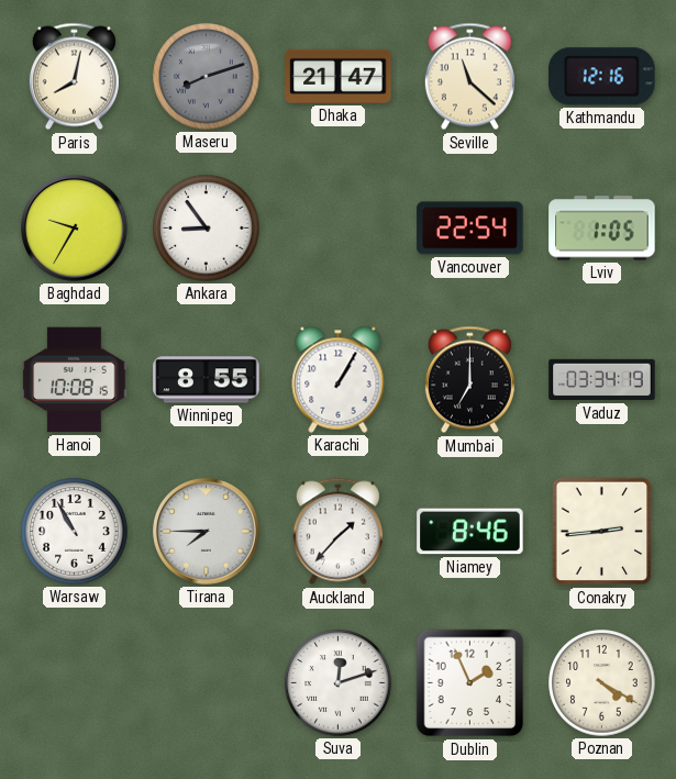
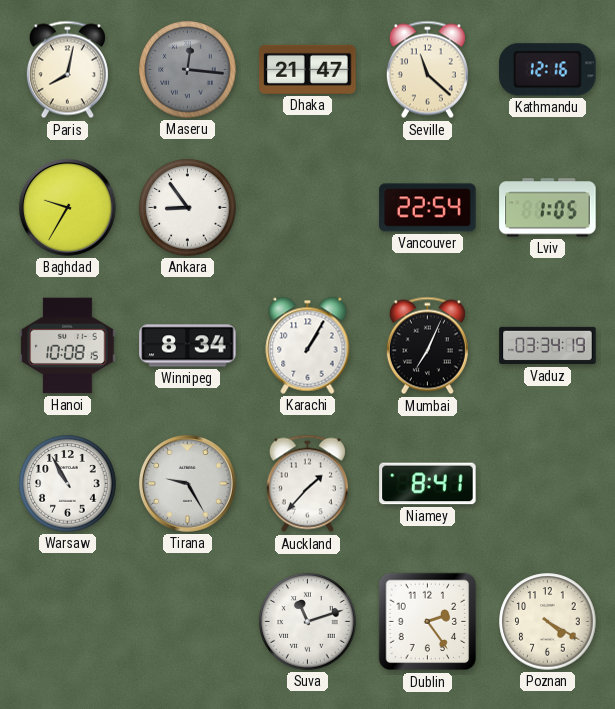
Maseru: 8:12 -> 12:16 (188, 70)
Winnipeg: 8:55 -> 8:34 (188, 346)
Mumbai: 7:00 -> 7:04 (427, 346)
Tirana: 7:45 -> 9:25 (188, 484)
Niamey: 8:46 -> 8:41 (428, 484)
Conakry: 2:44 -> none (602, 532)
Suva: 12:12 -> 11:12 (308, 622)
Dublin: 1:56 -> 2:24 (428, 622)
